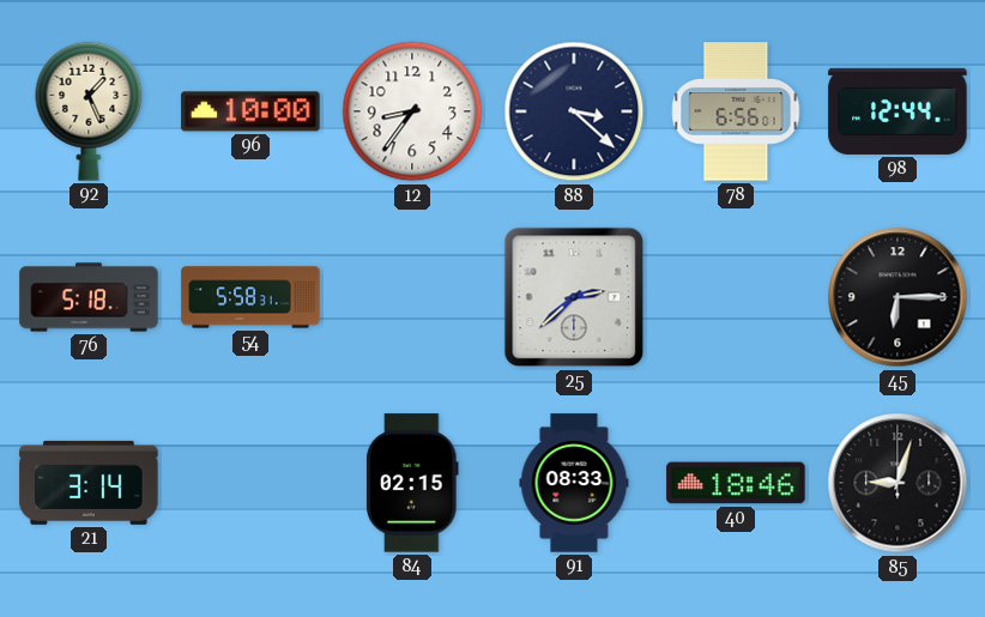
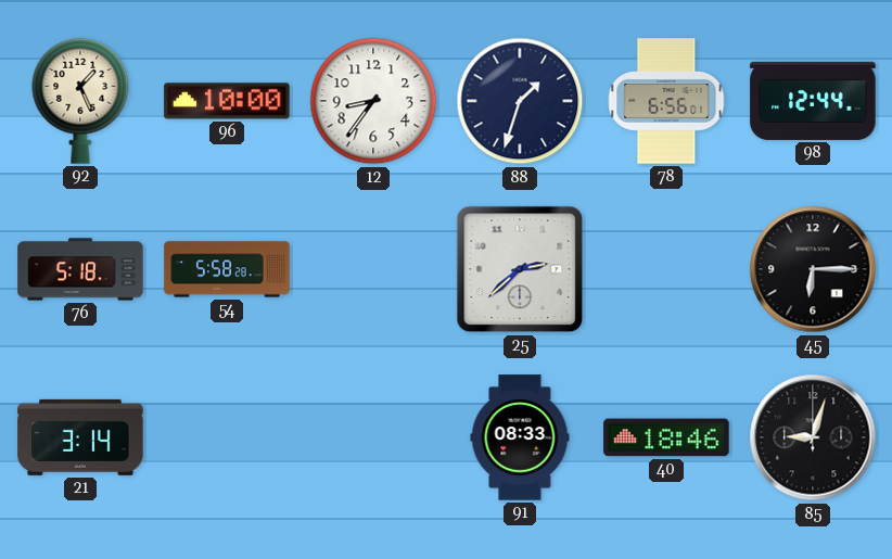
88: 3:22 -> 1:33 (520, 101)
54: 5:58:31 -> 5:58:28 (227, 269)
84: 02:15 -> none (413, 483)
